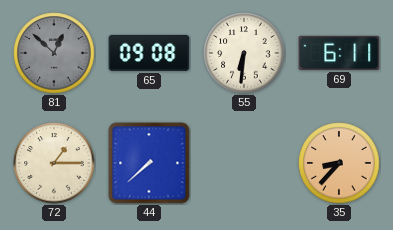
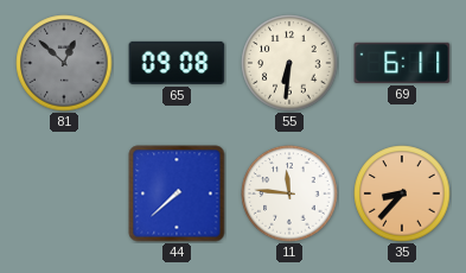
72: 1:15 -> none (54, 163)
11: none -> 11:46 (289, 193)
